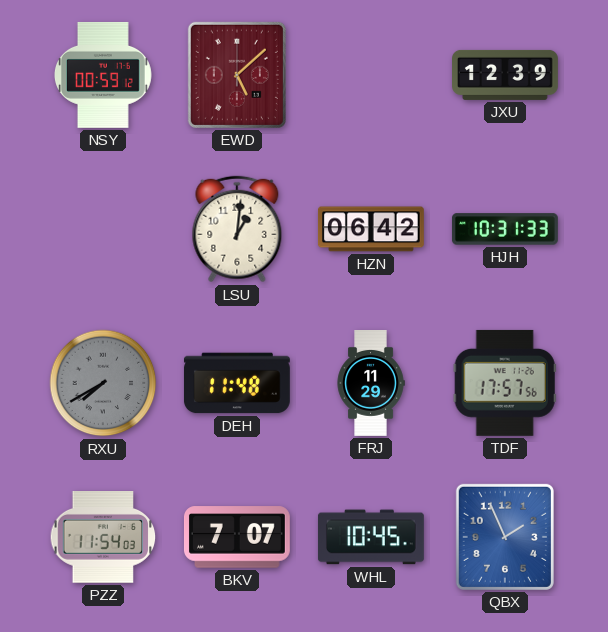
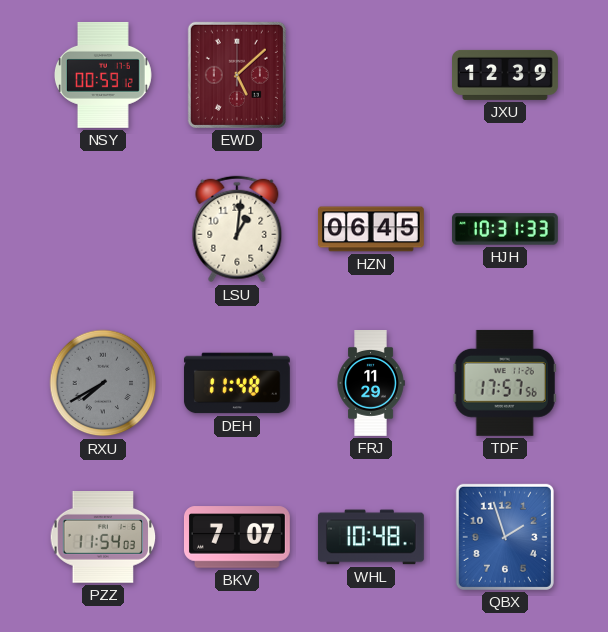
HZN: 06:42 -> 06:45 (371, 229)
WHL: 10:45 -> 10:48 (371, 537)
QBX: 1:56 -> 1:57 (505, 537)
